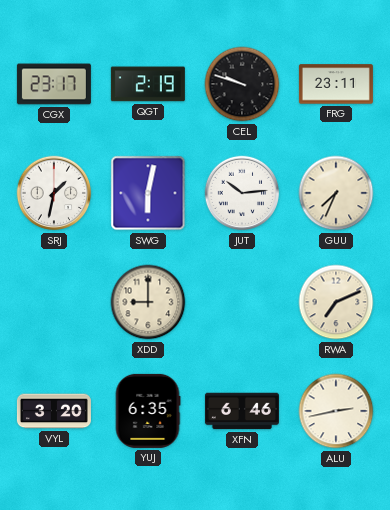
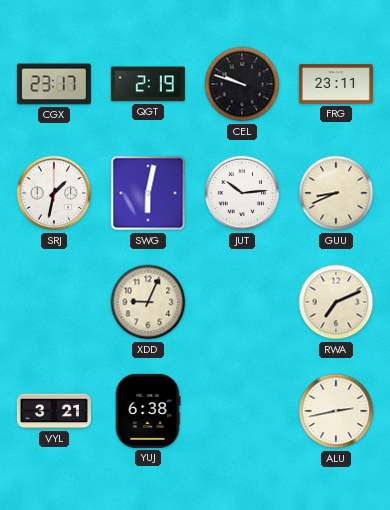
GUU: 7:34 -> 8:41 (336, 193)
XDD: 9:00 -> 9:04 (148, 302)
VYL: 3:20 -> 3:21 (54, 411)
YUJ: 6:35 -> 6:38 (148, 411)
XFN: 6:46 -> none (242, 411)
